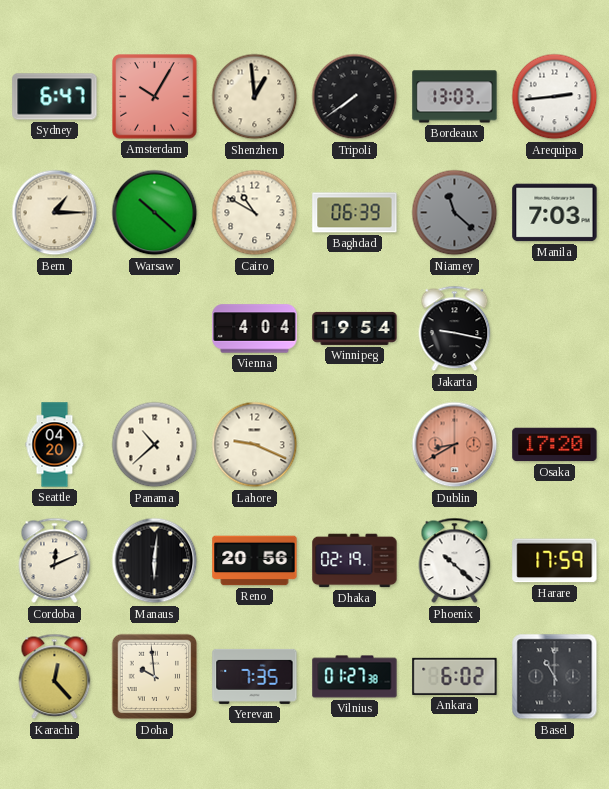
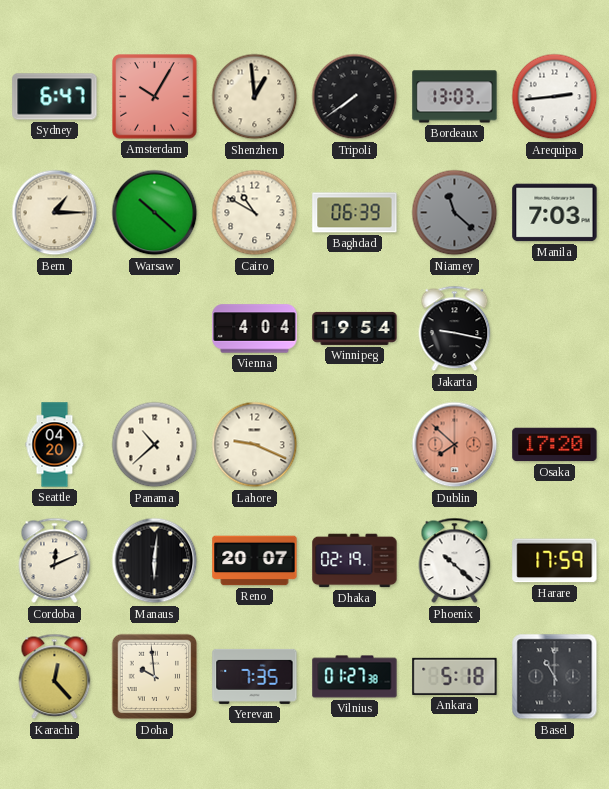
Dublin: 8:40 -> 7:52 (455, 445)
Reno: 20:56 -> 20:07 (255, 561)
Ankara: 6:02 -> 5:18 (455, 676)
